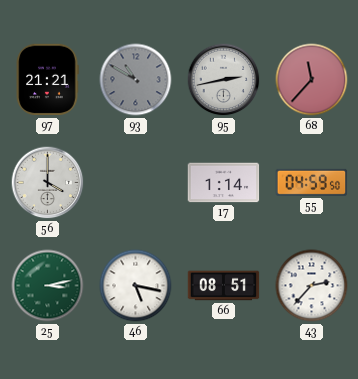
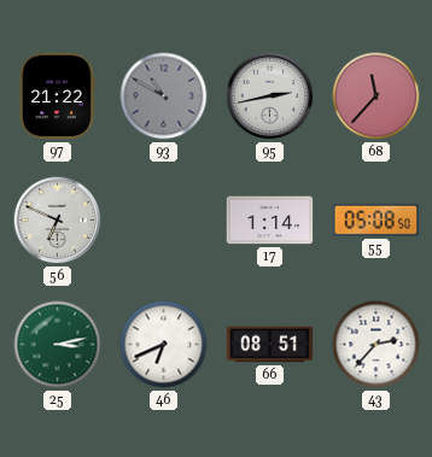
97: 21:21 -> 21:22 (57, 96)
56: 4:00 -> 6:49 (58, 221)
55: 04:59 -> 05:08 (376, 219)
46: 5:17 -> 6:41 (164, 345)
